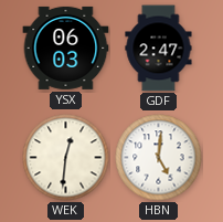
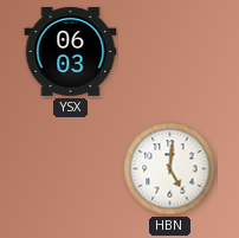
GDF: 2:47 -> none (159, 49)
WEK: 12:31 -> none (66, 158)
